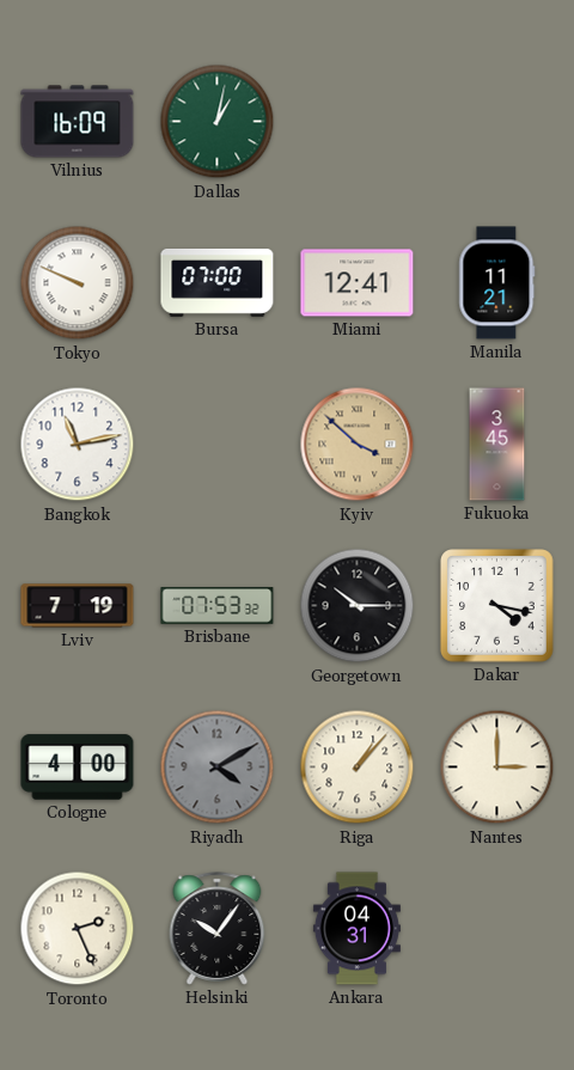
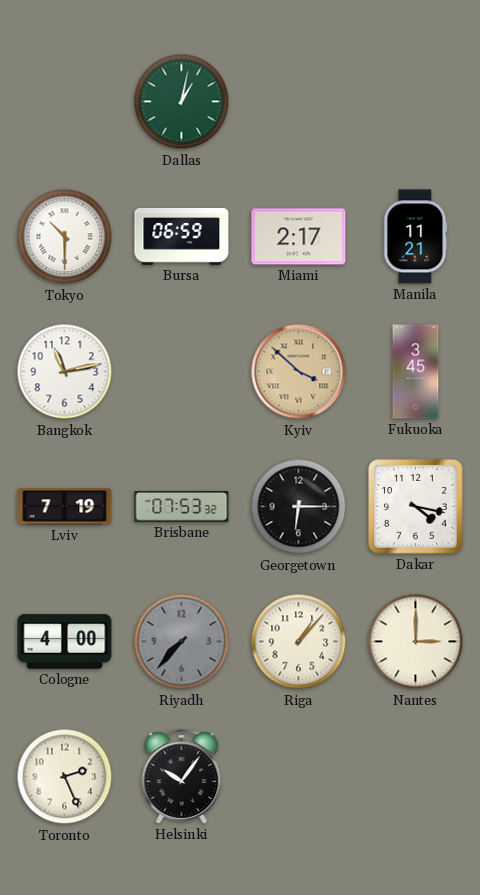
Vilnius: 16:09 -> none (78, 122)
Tokyo: 9:49 -> 10:30 (65, 237)
Bursa: 07:00 -> 06:59 (182, 236)
Miami: 12:41 -> 2:17 (299, 237)
Georgetown: 10:15 -> 6:15 (299, 507)
Riyadh: 4:10 -> 7:37 (182, 642)
Ankara: 04:31 -> none (356, 929)
